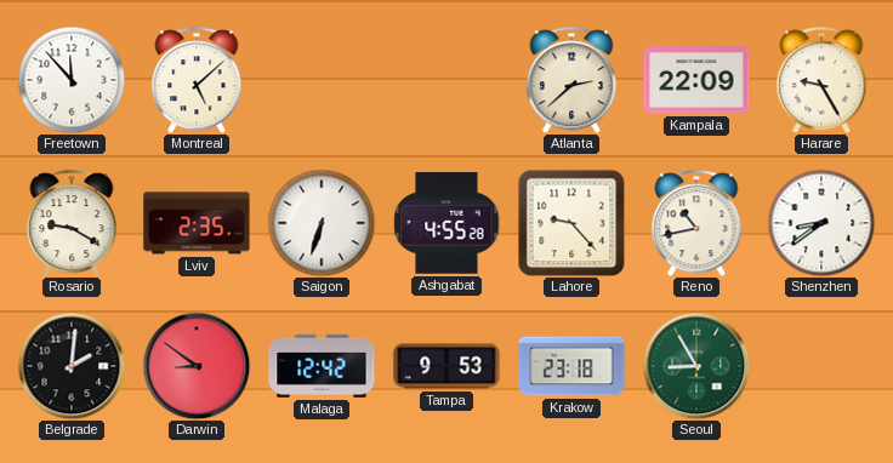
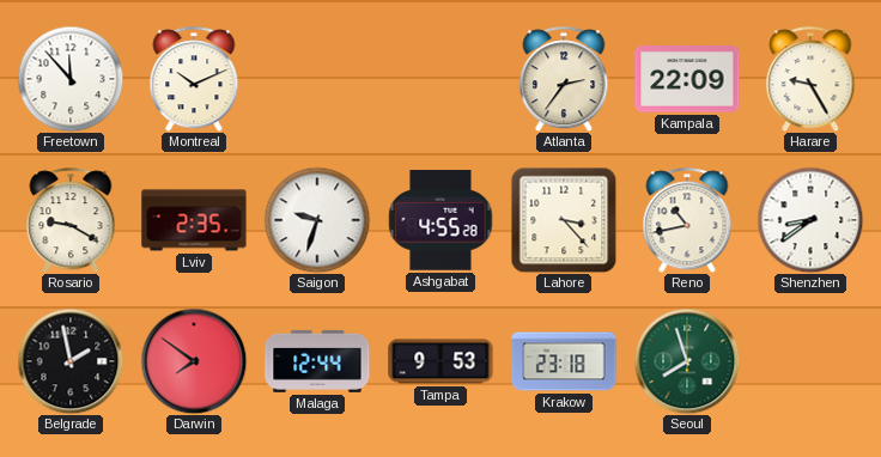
Montreal: 5:08 -> 10:11 (194, 79)
Atlanta: 2:38 -> 2:36 (564, 79)
Saigon: 6:33 -> 9:33 (317, 220)
Lahore: 9:23 -> 3:23 (564, 220)
Belgrade: 2:01 -> 1:58 (71, 361)
Darwin: 8:51 -> 7:51 (194, 361)
Malaga: 12:42 -> 12:44 (317, 361)
Seoul: 8:55 -> 7:57 (687, 361)
